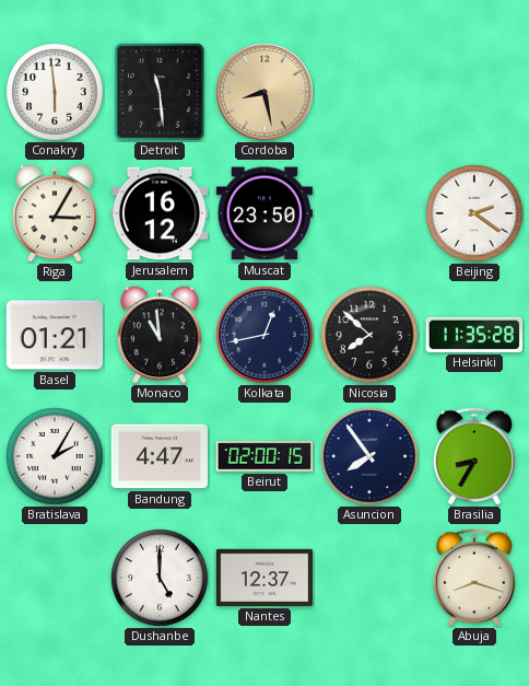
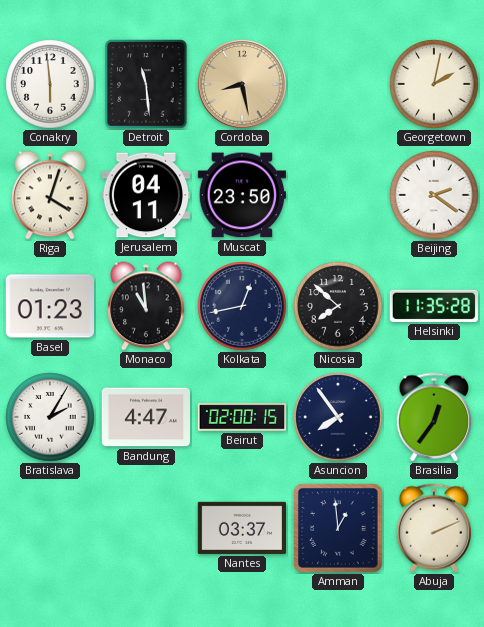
Georgetown: none -> 2:02 (434, 84)
Riga: 3:05 -> 4:03 (50, 195)
Jerusalem: 16:12 -> 04:11 (145, 195)
Basel: 01:21 -> 01:23 (49, 306)
Brasilia: 8:35 -> 12:36 (433, 417)
Dushanbe: 5:00 -> none (160, 578)
Nantes: 12:37 -> 03:37 (242, 528)
Amman: none -> 12:59 (338, 528)
Abuja: 8:18 -> 2:11 (433, 528)
